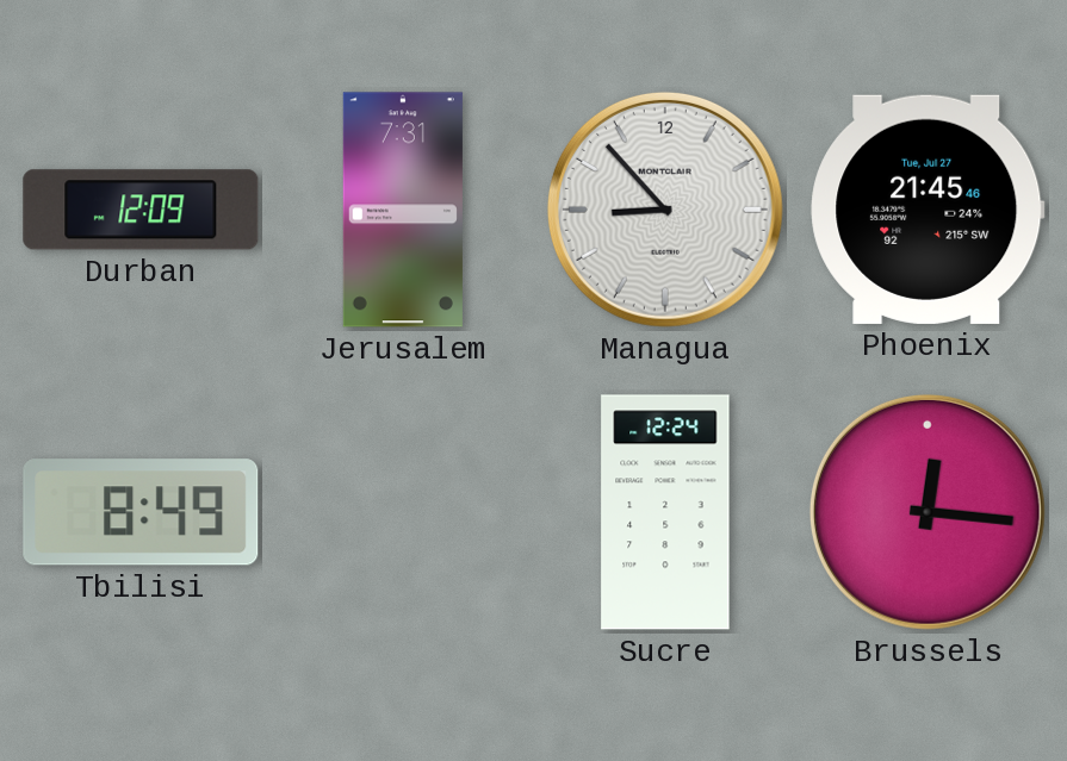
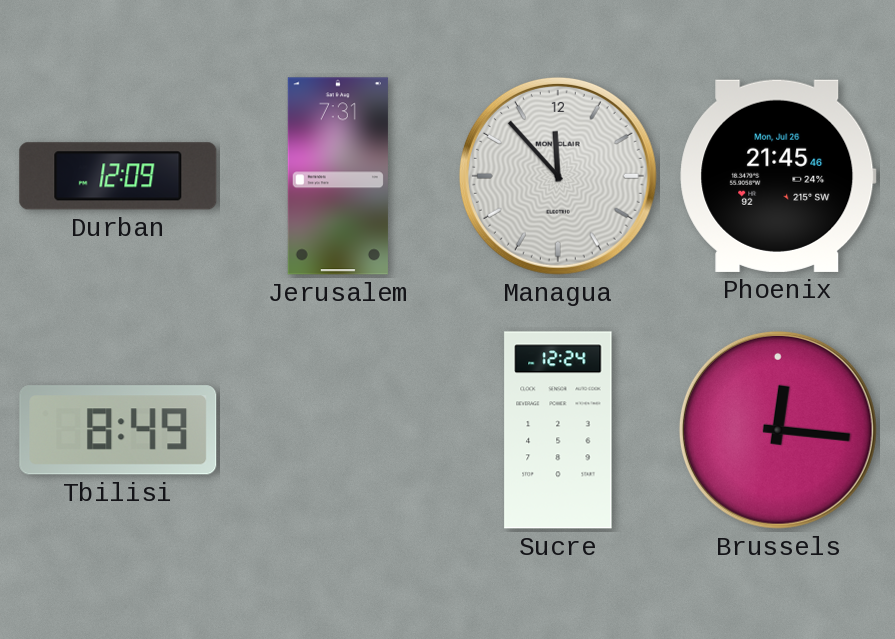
Managua: 8:53 -> 11:53 (558, 176)
Phoenix date: Tue, Jul 27 -> Mon, Jul 26 (778, 176)
